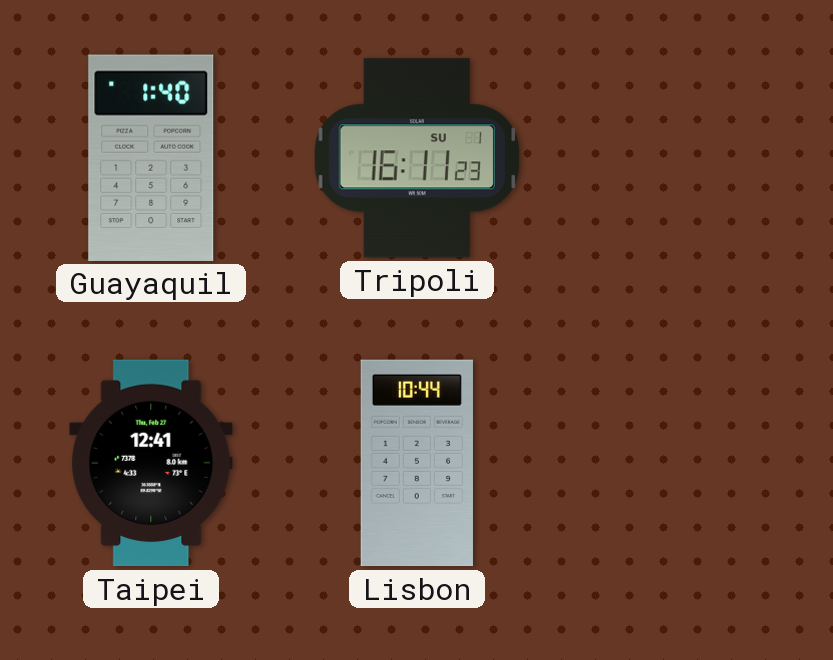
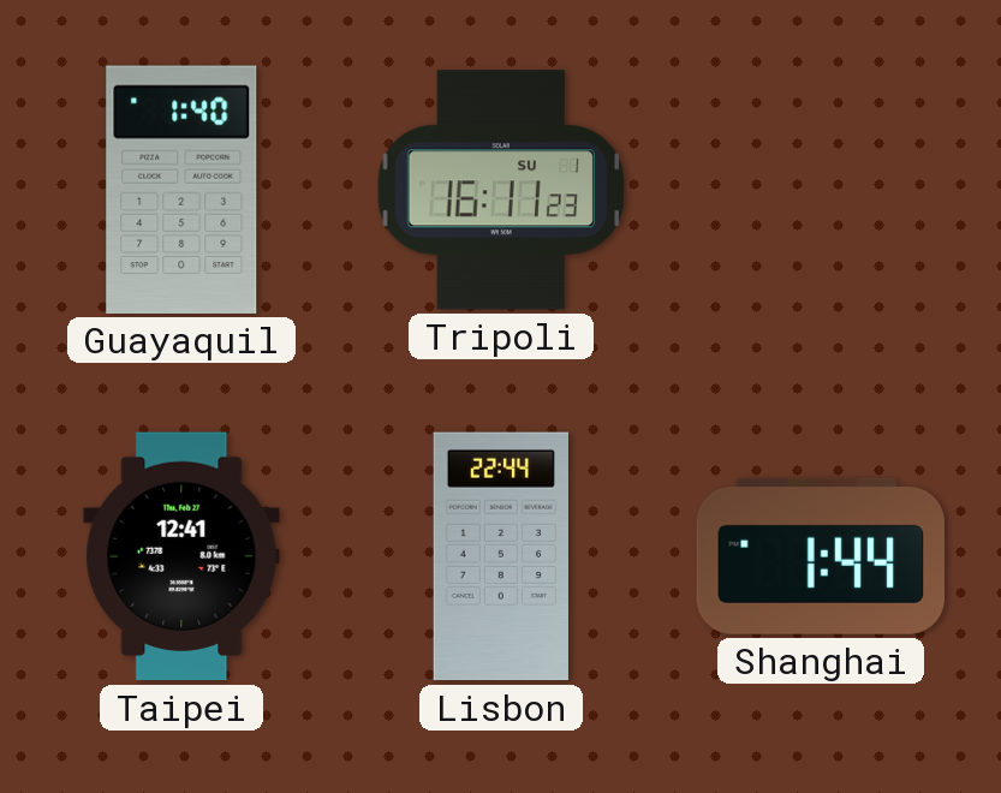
Lisbon: 10:44 -> 22:44 (501, 556)
Shanghai: none -> 1:44 (820, 556)
